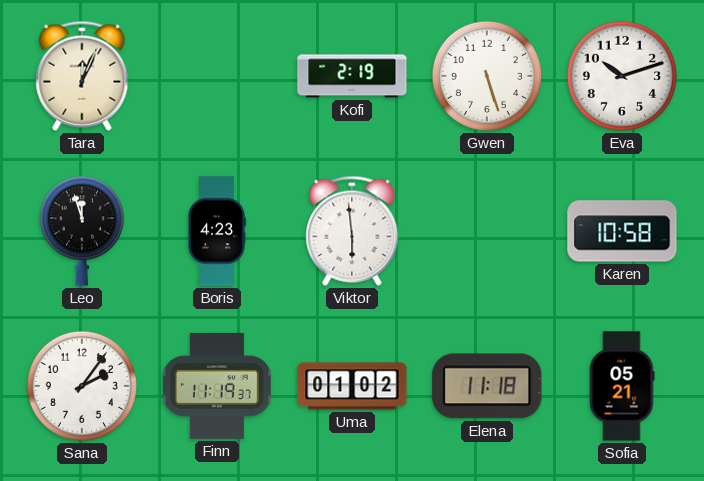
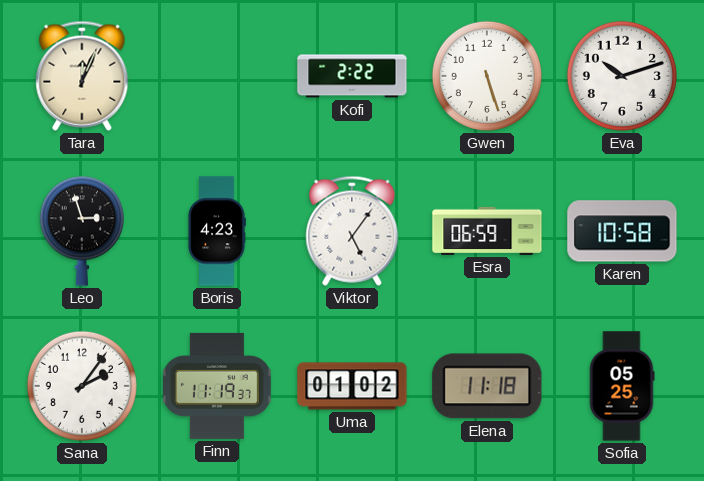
Kofi: 2:19 -> 2:22 (352, 76)
Leo: 11:57 -> 2:57 (82, 231)
Viktor: 5:59 -> 5:06 (352, 231)
Esra: none -> 06:59 (487, 231)
Sofia: 05:21 -> 05:25 (622, 386)
